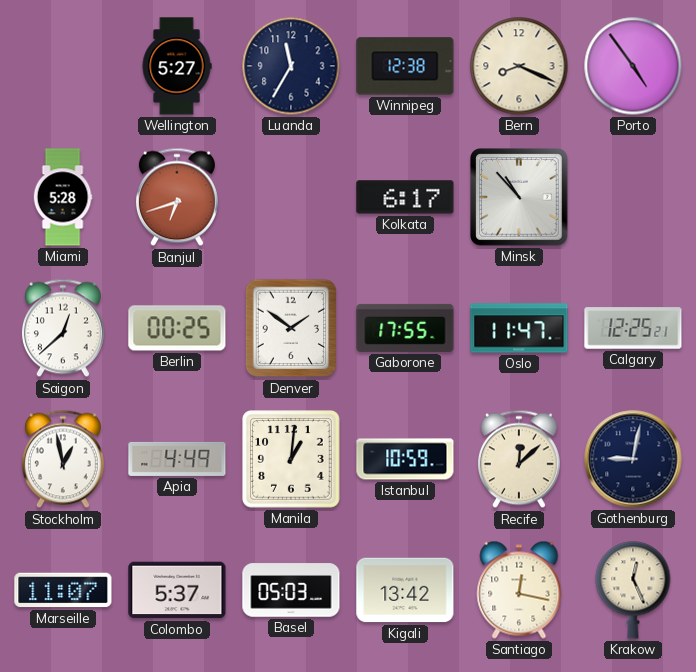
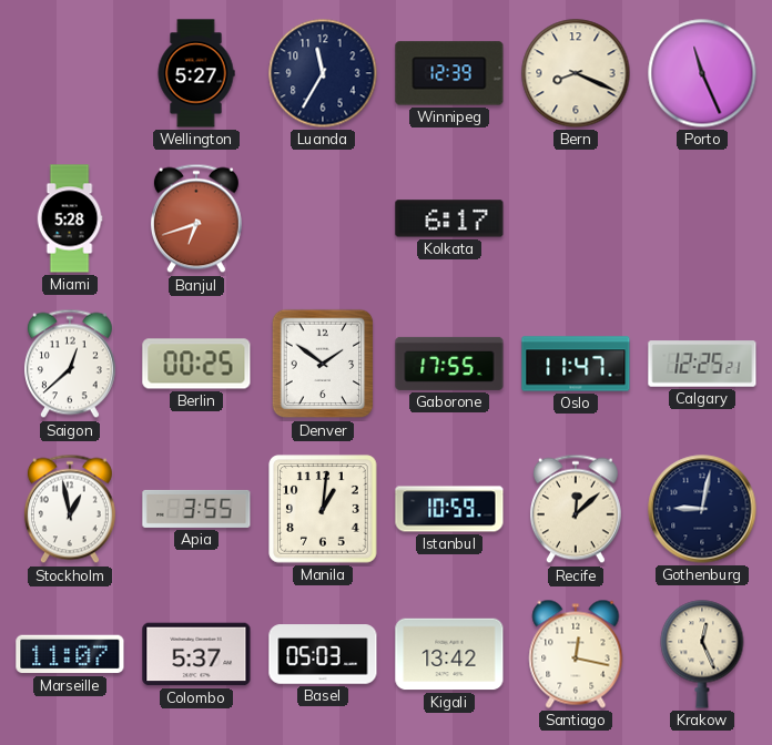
Winnipeg: 12:38 -> 12:39 (449, 73)
Porto: 4:54 -> 11:26 (702, 73)
Minsk: 10:53 -> none (520, 198)
Apia: 4:49 -> 3:55 (196, 509)
